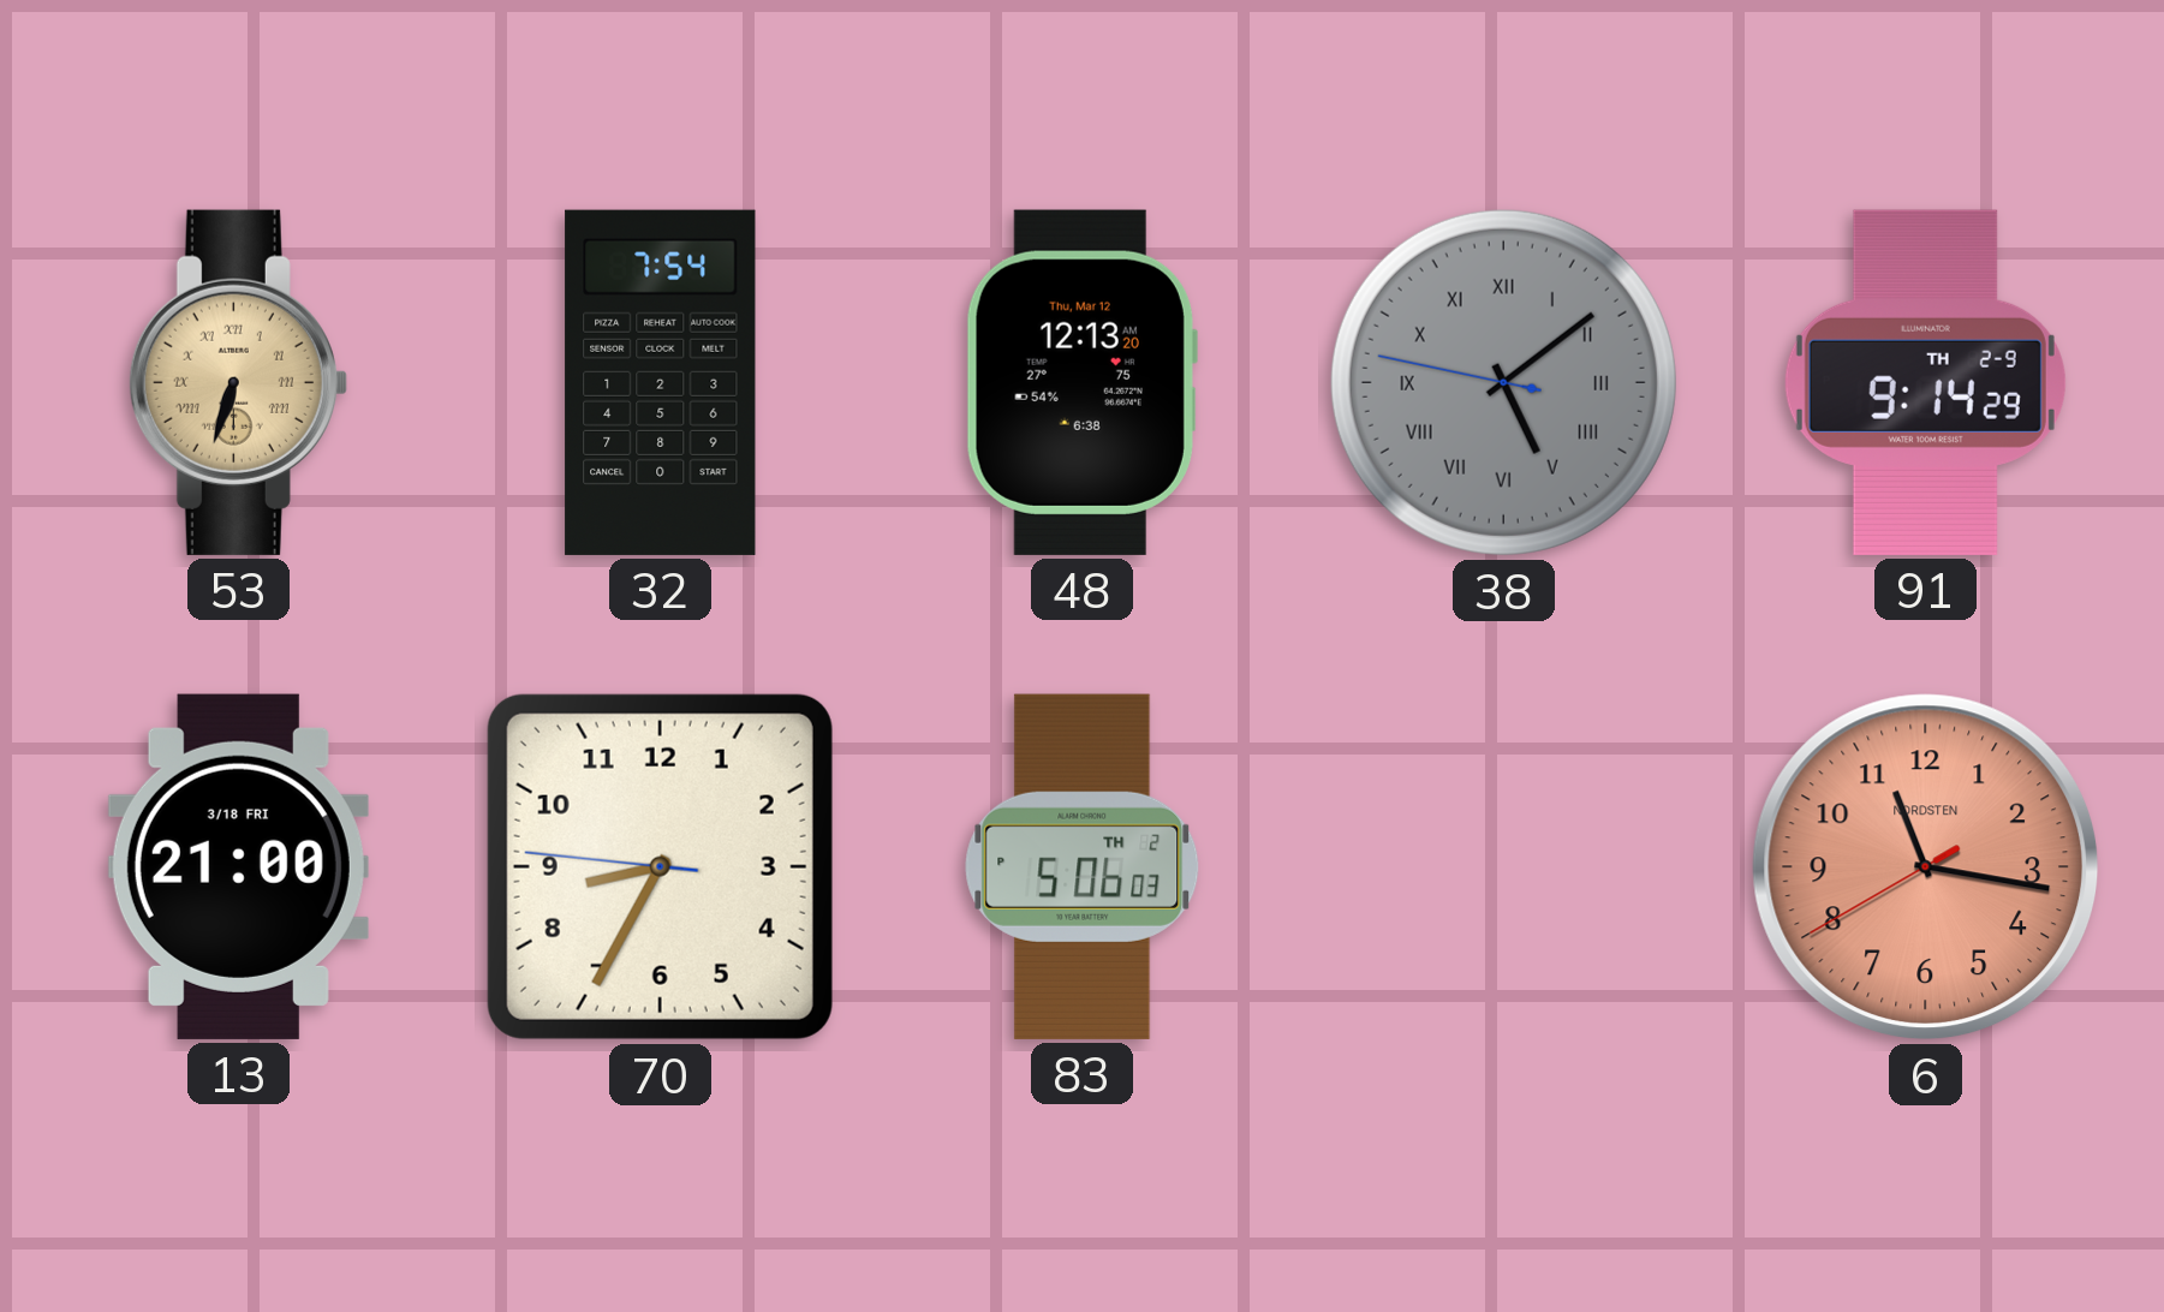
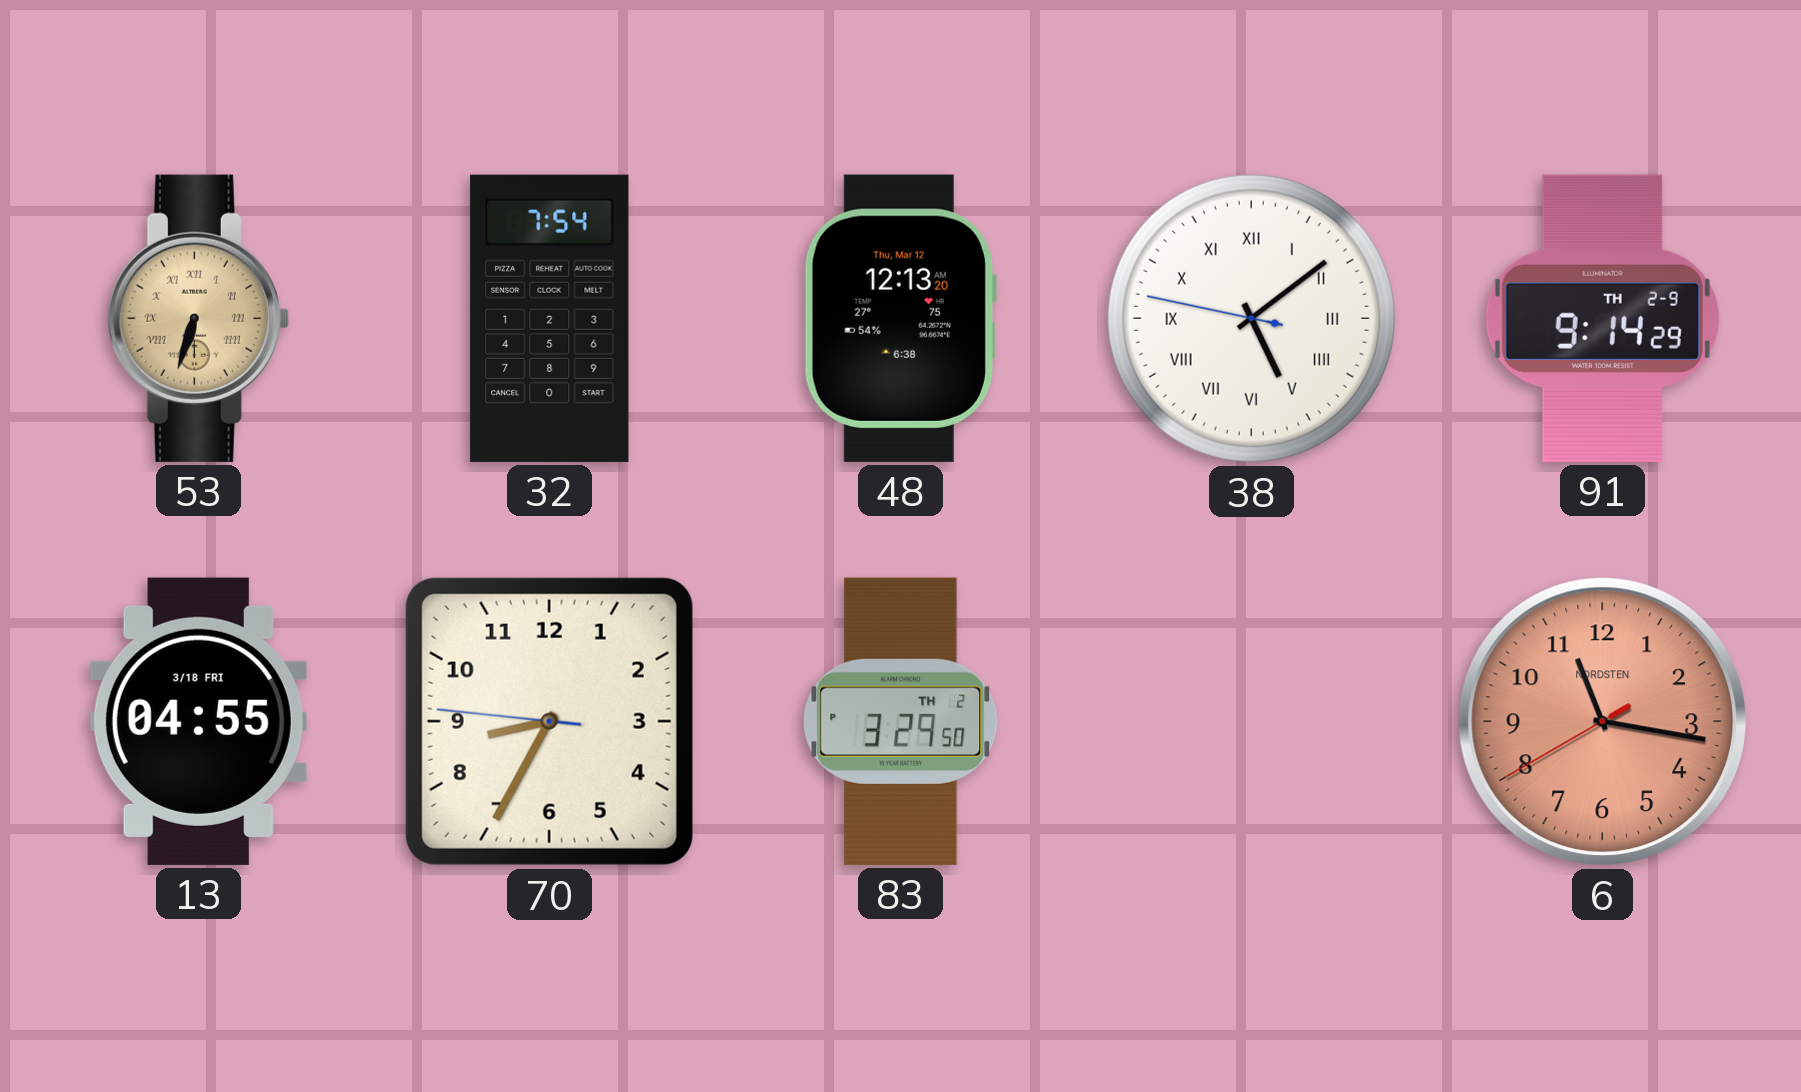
38 dial: grey -> white (1251, 318)
13: 21:00 -> 04:55 (198, 721)
83: 5:06 -> 3:29 (901, 721)
